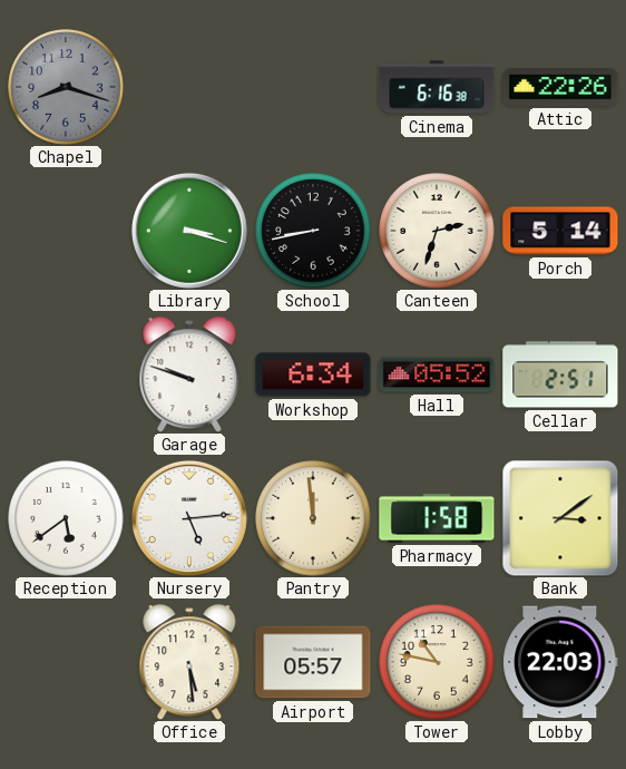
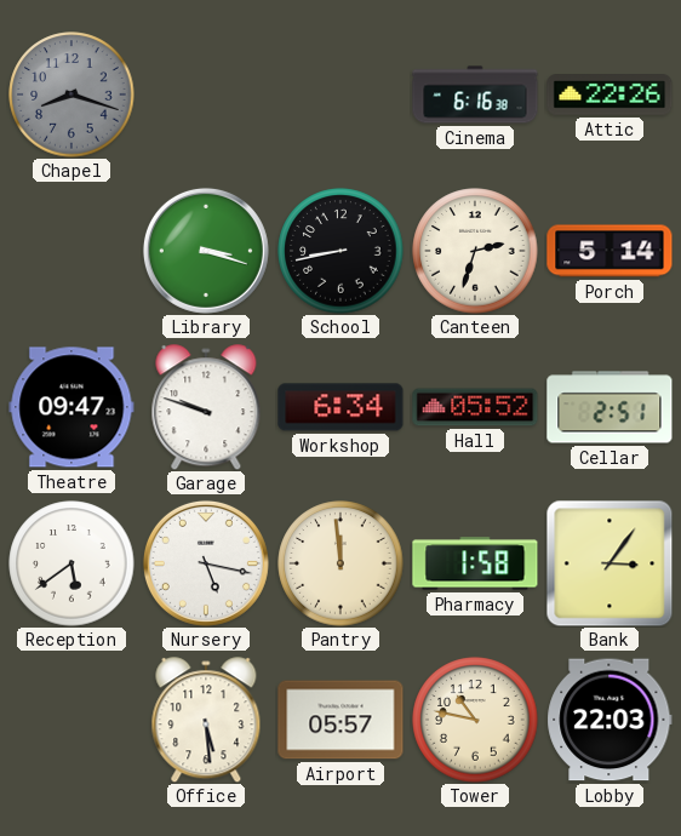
Theatre: none -> 09:47 (71, 407)
Nursery: 5:14 -> 5:17 (206, 563)
Bank: 3:09 -> 3:06 (610, 563)
